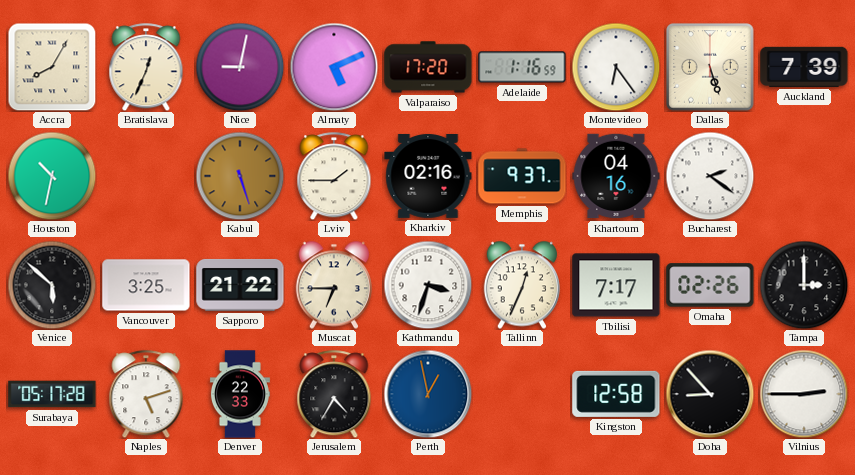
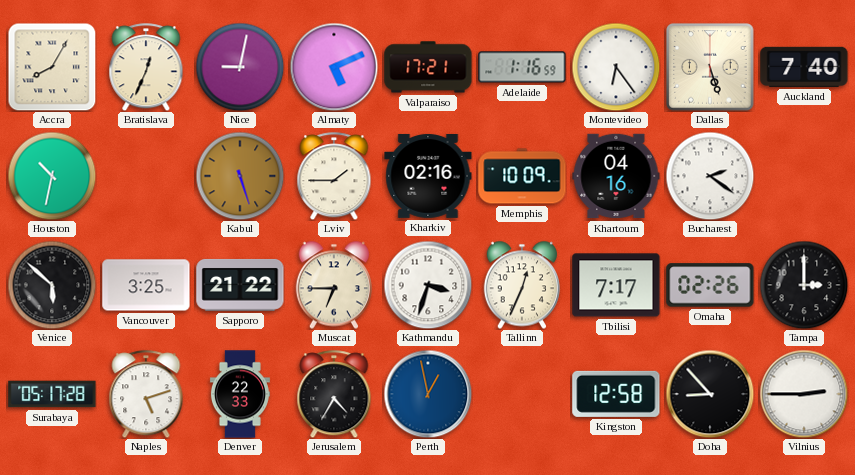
Valparaiso: 17:20 -> 17:21 (428, 67)
Auckland: 7:39 -> 7:40 (804, 67)
Memphis: 9:37 -> 10:09 (522, 176)
